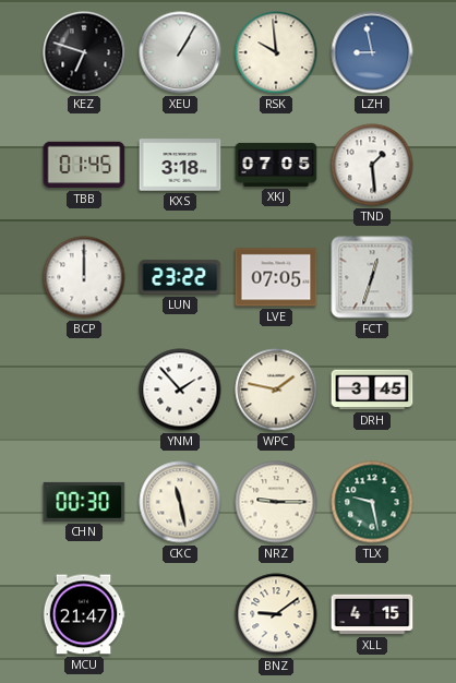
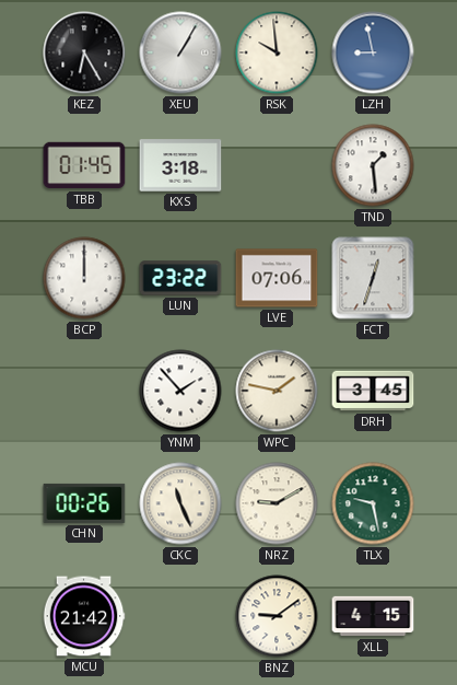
KEZ: 6:48 -> 6:25 (84, 53)
XKJ: 07:05 -> none (276, 165)
LVE: 07:05 -> 07:06 (277, 278)
CHN: 00:30 -> 00:26 (84, 503)
CKC: 11:28 -> 11:26 (180, 503)
NRZ: 9:15 -> 9:10 (277, 503)
MCU: 21:47 -> 21:42 (84, 616)
